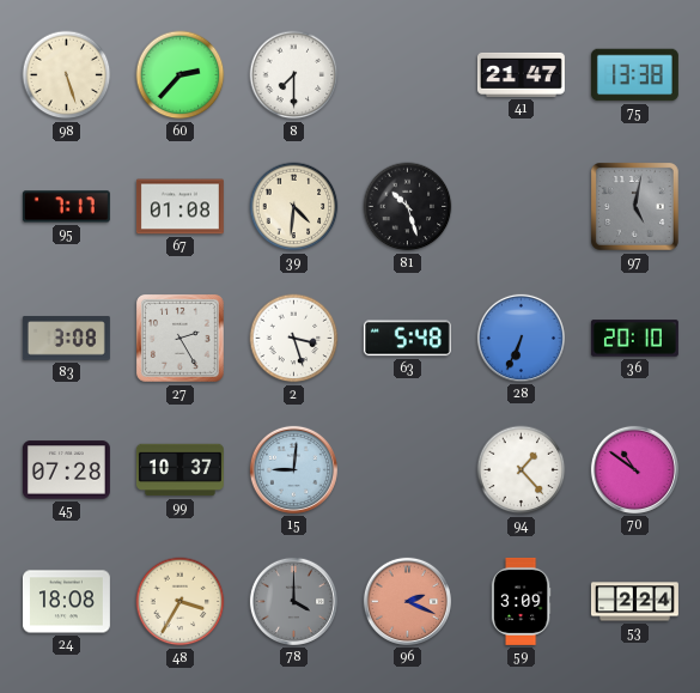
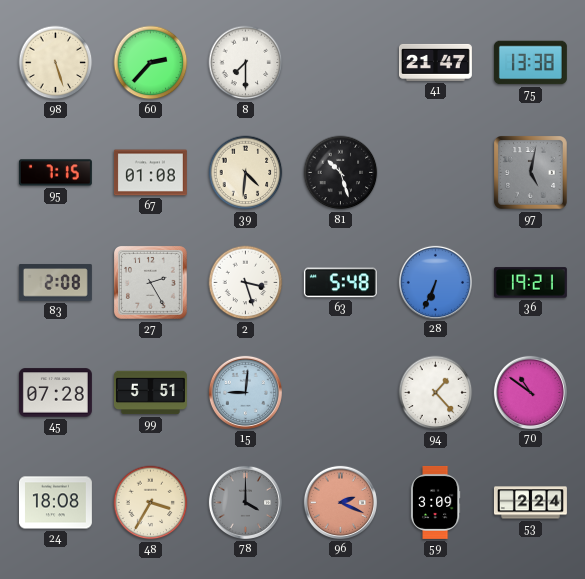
95: 7:17 -> 7:15 (55, 173)
83: 3:08 -> 2:08 (55, 283)
36: 20:10 -> 19:21 (530, 283)
99: 10:37 -> 5:51 (150, 393)
